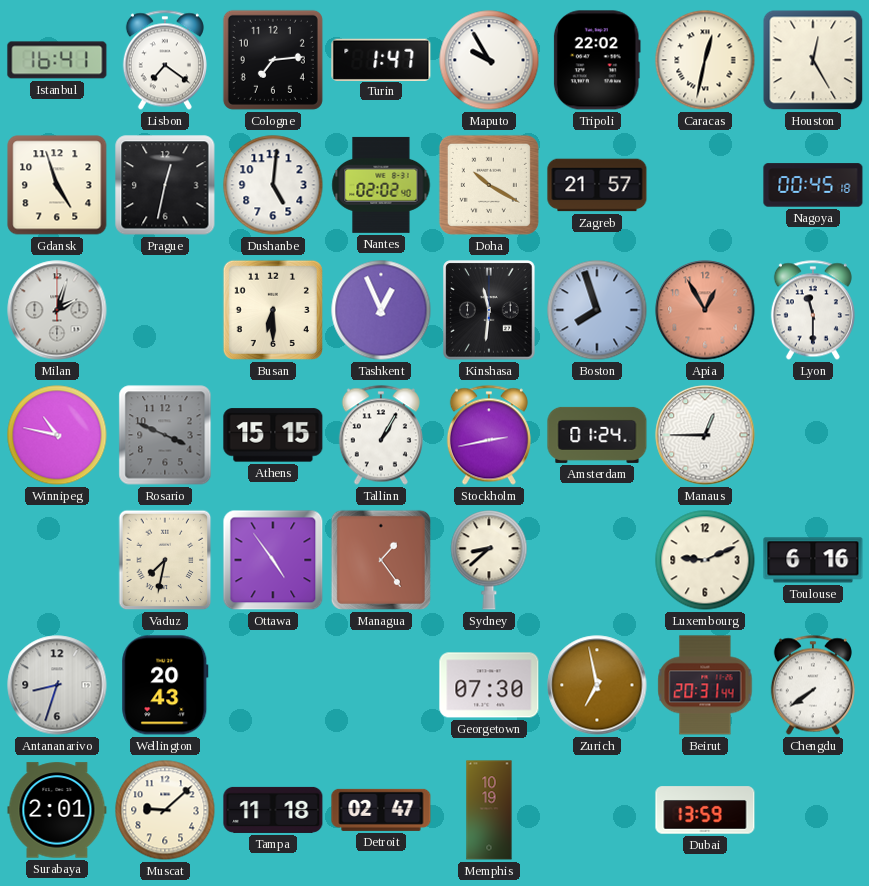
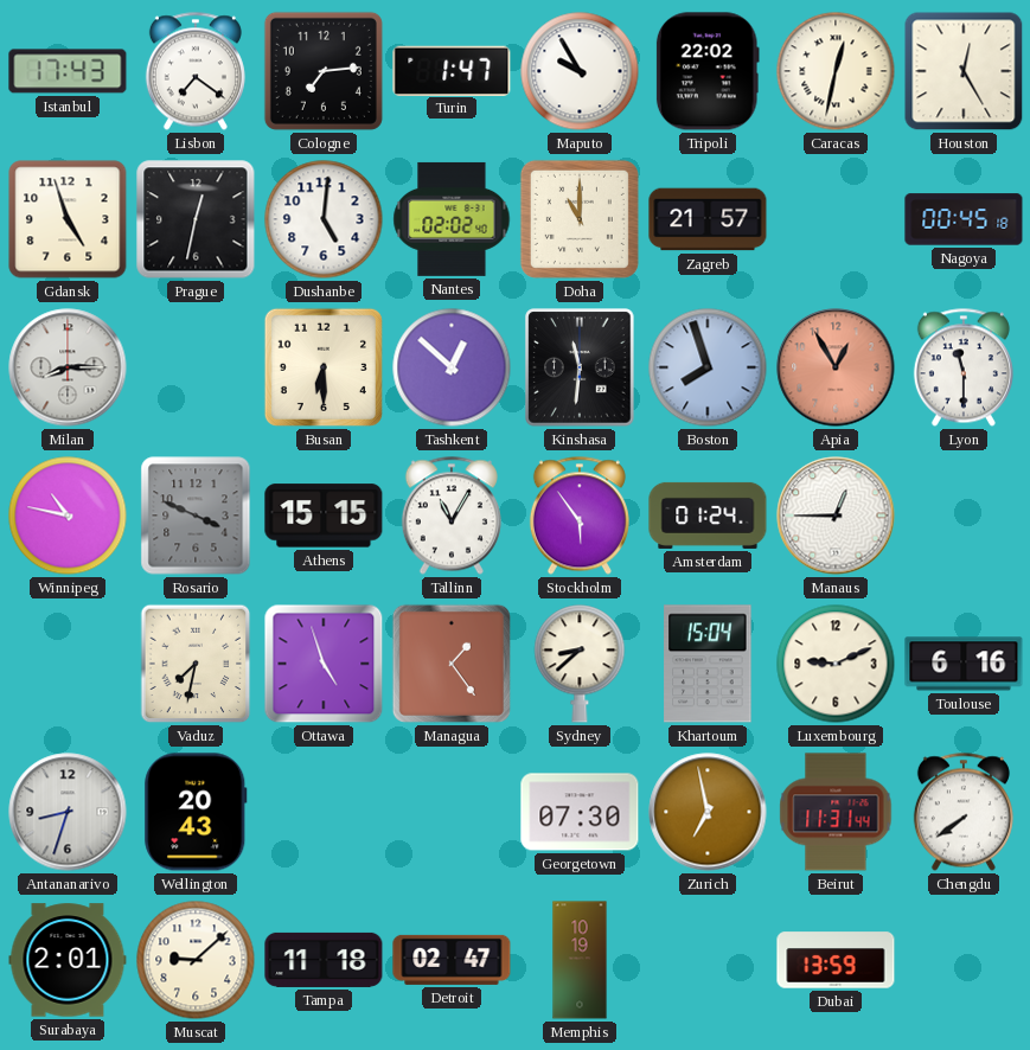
Istanbul: 16:41 -> 17:43 (68, 71)
Doha: 10:20 -> 11:00 (580, 219)
Milan: 2:03 -> 8:15 (68, 367)
Tashkent: 12:56 -> 12:52 (452, 367)
Tallinn: 1:05 -> 11:05 (452, 516)
Stockholm: 2:43 -> 5:54 (580, 516)
Ottawa: 4:54 -> 4:57 (324, 664)
Khartoum: none -> 15:04 (708, 664)
Beirut: 20:31 -> 11:31 (836, 812)
